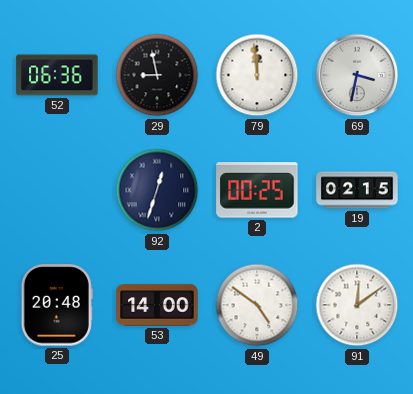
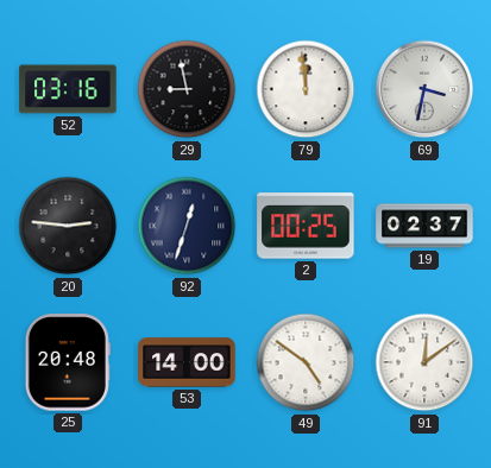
52: 06:36 -> 03:16 (68, 89)
20: none -> 2:46 (68, 226)
19: 02:15 -> 02:37 (424, 226)
